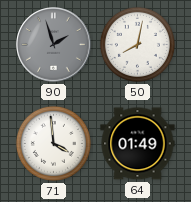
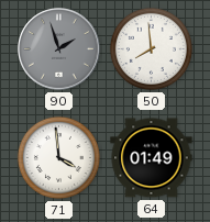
50: 8:02 -> 7:59 (151, 48)
